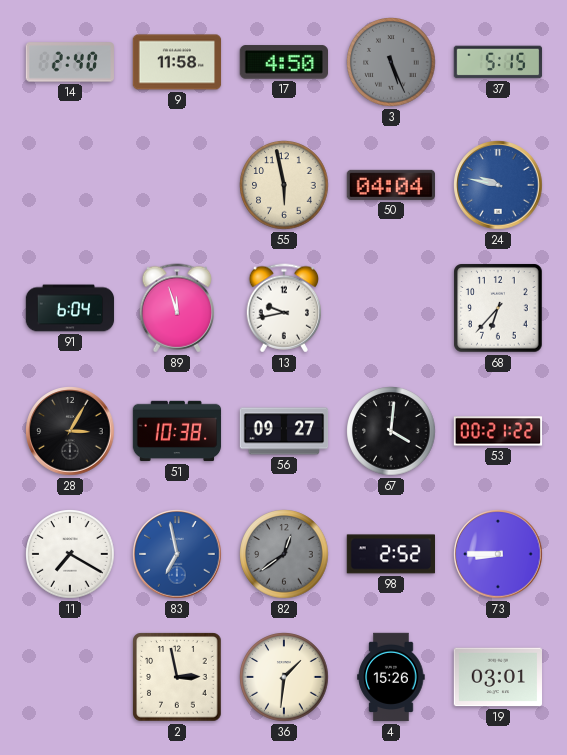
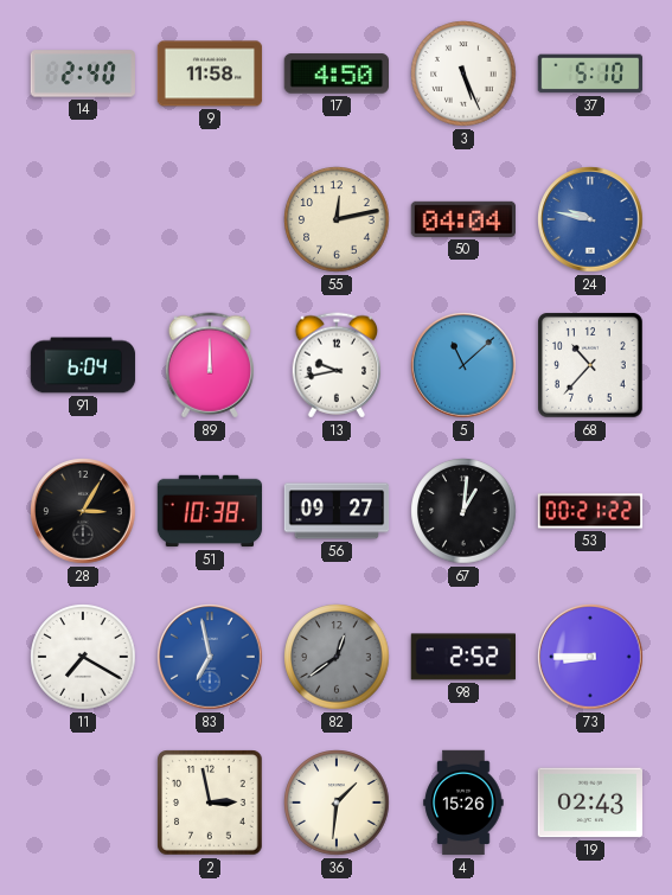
3 dial: grey -> white (463, 73)
37: 5:15 -> 5:10 (590, 73)
55: 5:58 -> 12:13 (337, 219)
89: 11:57 -> 12:00 (210, 365)
5: none -> 11:08 (463, 365)
68: 6:37 -> 10:37 (590, 365)
67: 4:01 -> 1:01 (463, 511)
19: 03:01 -> 02:43 (590, 803)
